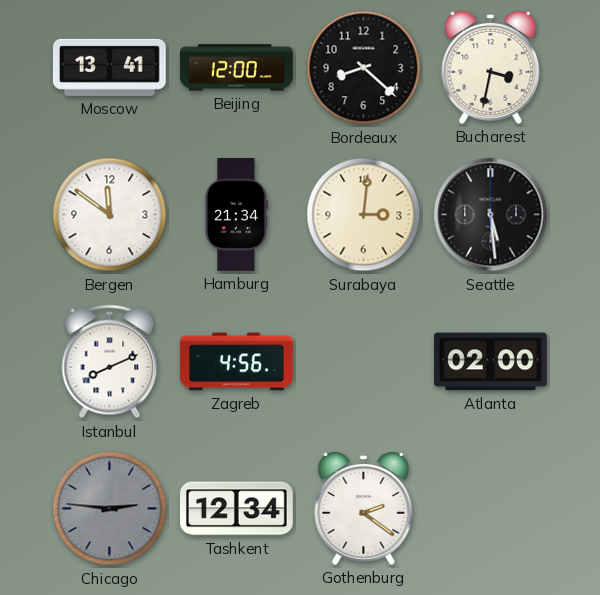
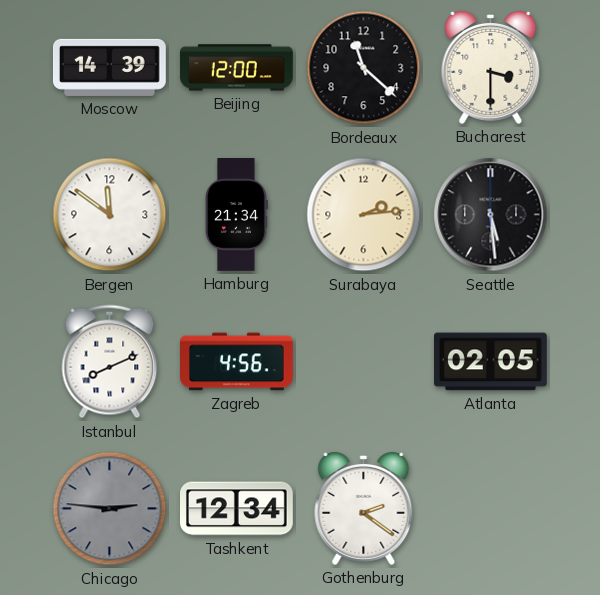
Moscow: 13:41 -> 14:39 (109, 67)
Bordeaux: 8:22 -> 11:22 (364, 68)
Bucharest: 3:32 -> 3:30 (491, 68)
Surabaya: 3:01 -> 2:14 (364, 215)
Atlanta: 02:00 -> 02:05 (491, 362)
